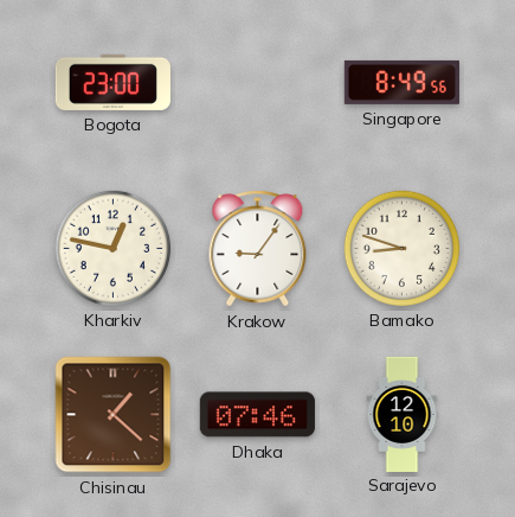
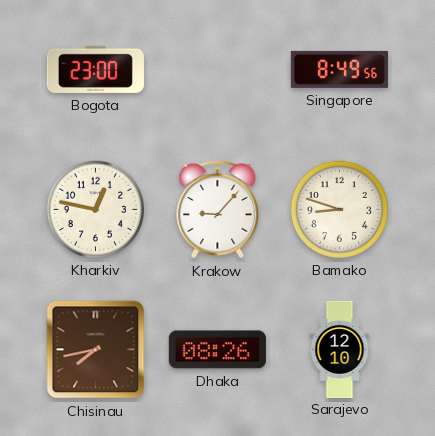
Krakow: 9:06 -> 9:07 (218, 210)
Chisinau: 1:22 -> 7:43 (96, 350)
Dhaka: 07:46 -> 08:26 (217, 350)
